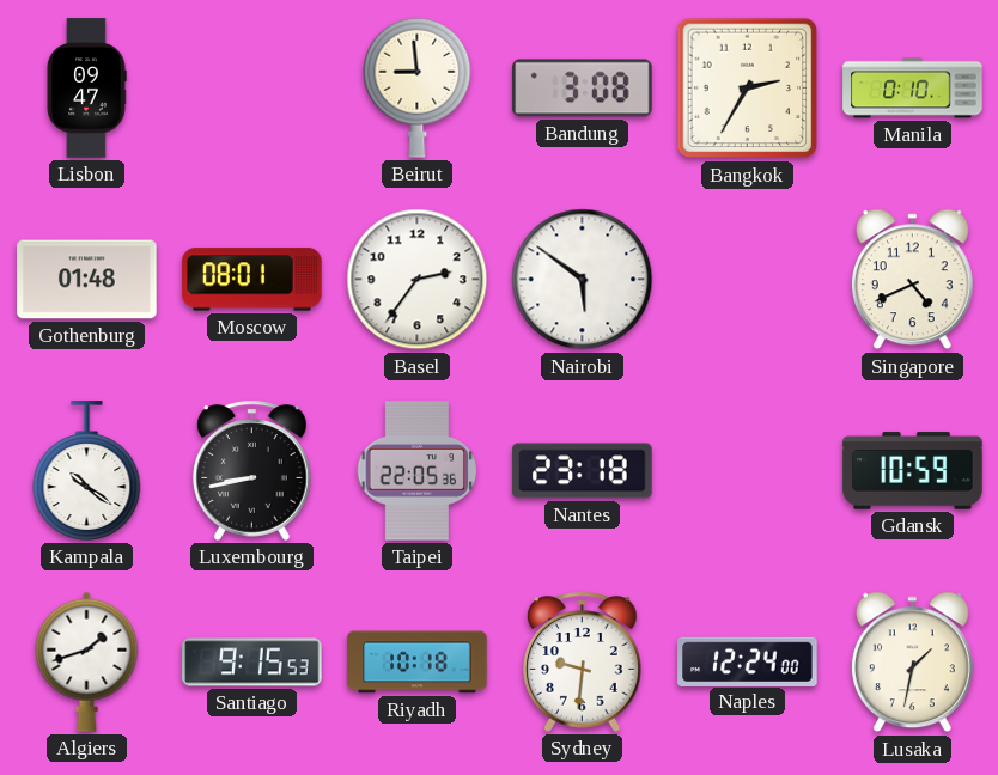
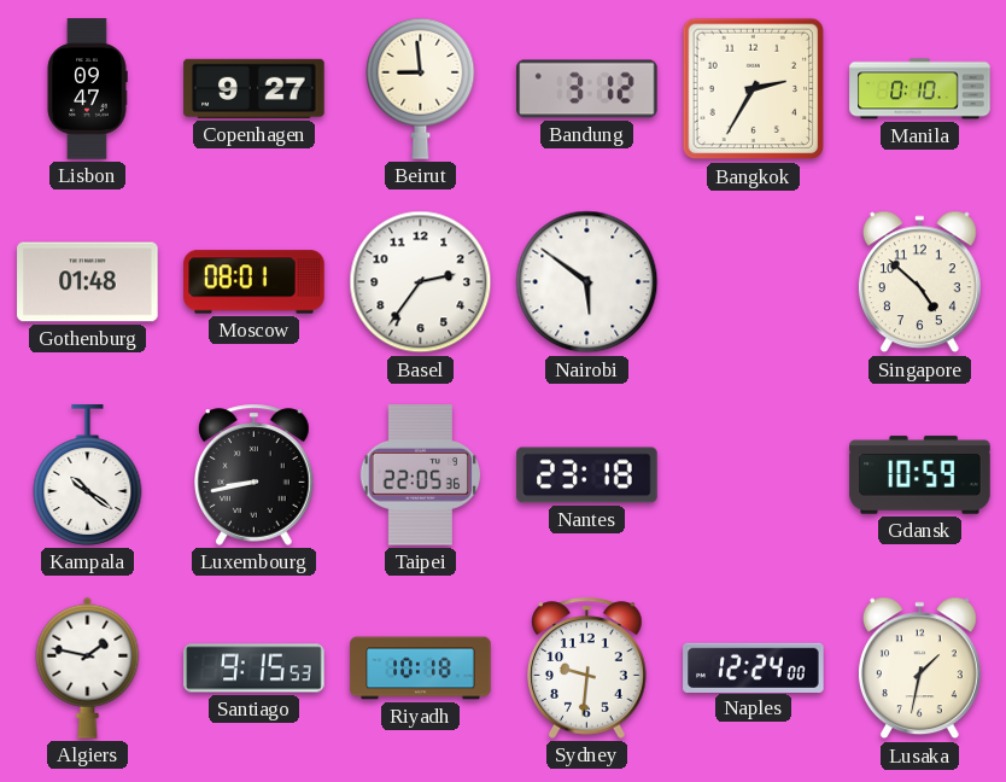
Copenhagen: none -> 9:27 (255, 88)
Bandung: 3:08 -> 3:12 (587, 89)
Singapore: 4:41 -> 4:52 (919, 282)
Algiers: 1:42 -> 1:47 (88, 667)
